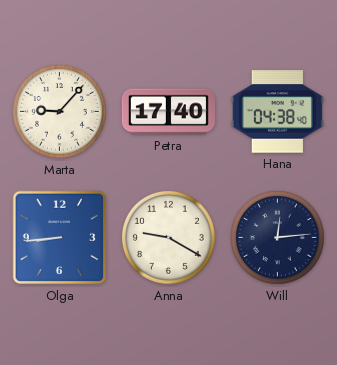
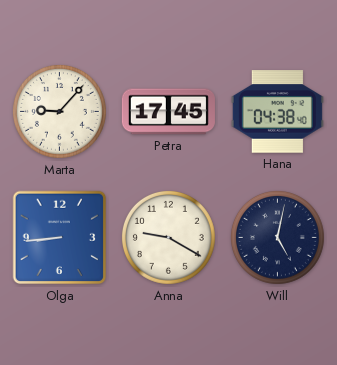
Petra: 17:40 -> 17:45 (168, 112)
Will: 12:14 -> 5:02 (277, 237)
